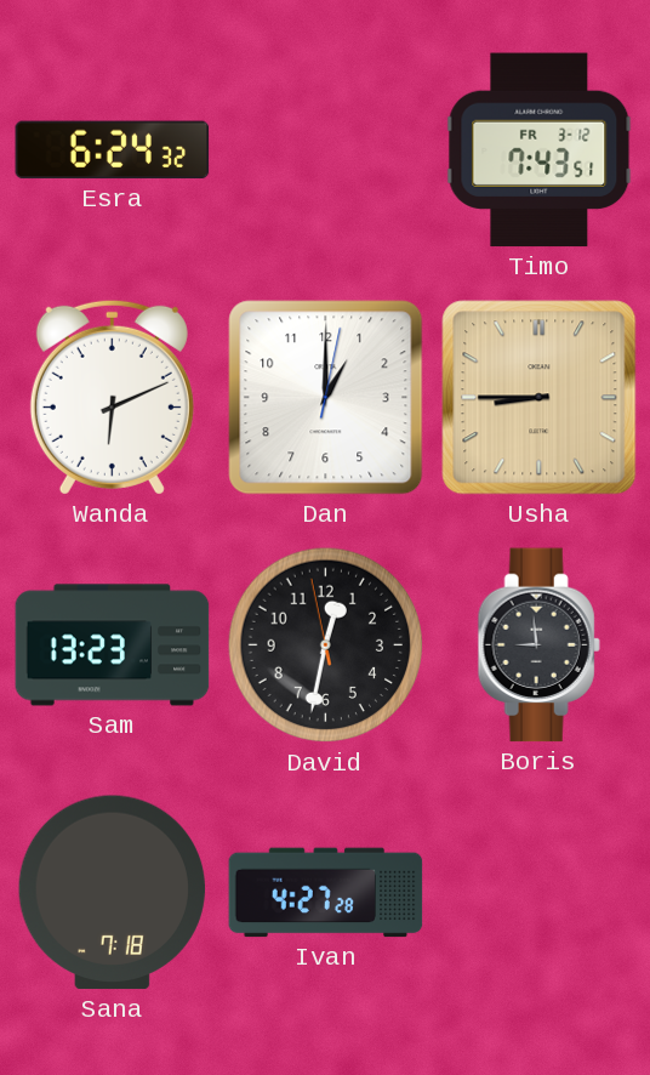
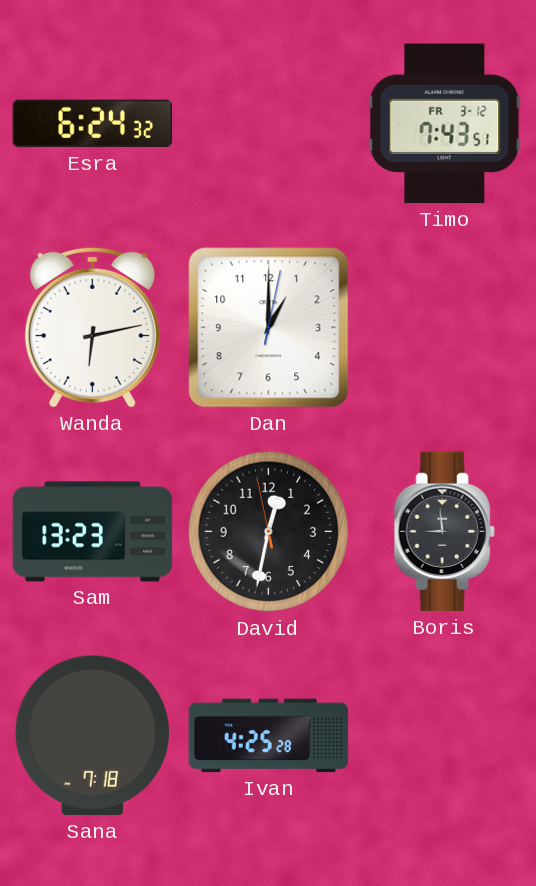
Wanda: 6:11 -> 6:13 (92, 327)
Usha: 8:45 -> none (540, 398)
Ivan: 4:27 -> 4:25 (269, 736)
